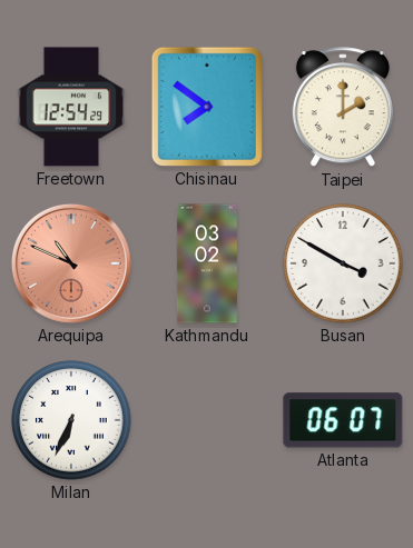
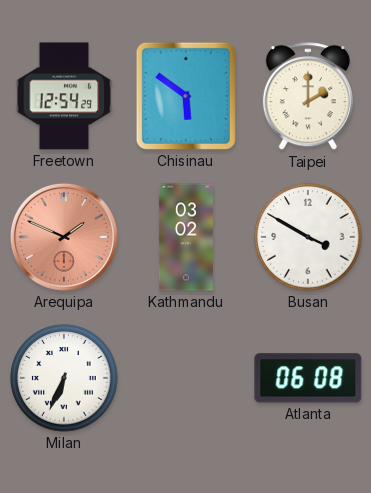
Chisinau: 7:51 -> 5:51 (186, 96)
Arequipa: 10:49 -> 1:49 (64, 237)
Atlanta: 06:07 -> 06:08 (308, 378)
